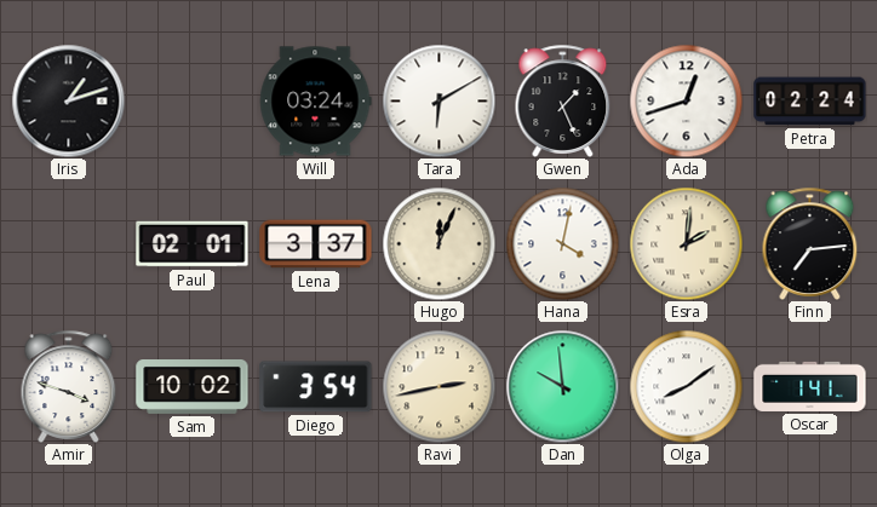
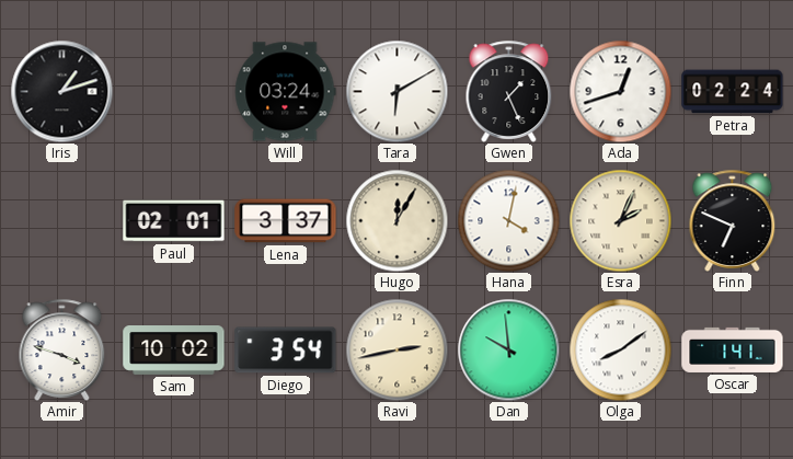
Hugo: 12:04 -> 12:05 (396, 220)
Esra: 2:01 -> 2:04 (620, 220)
Finn: 7:14 -> 6:49 (733, 220)
